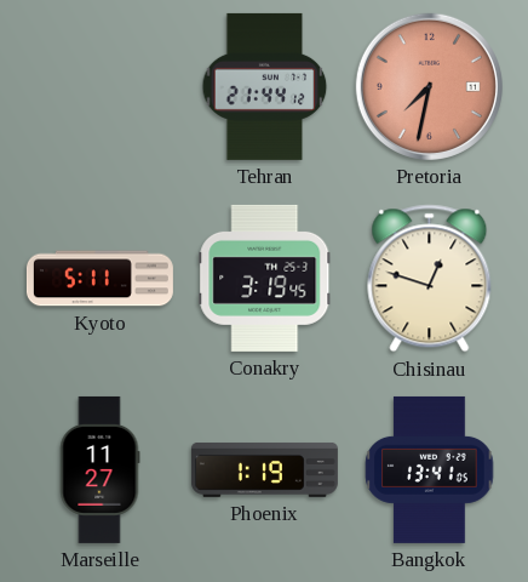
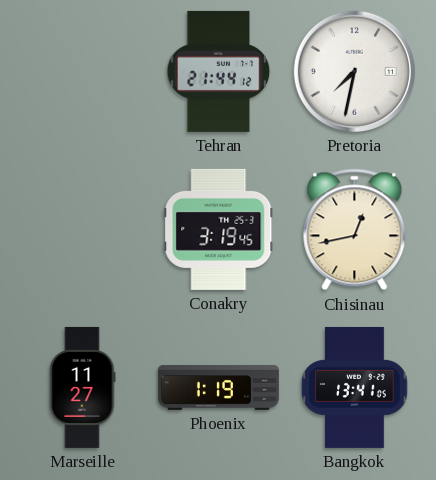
Pretoria dial: salmon -> white (354, 71)
Kyoto: 5:11 -> none (99, 279)
Chisinau: 12:48 -> 12:43 (355, 230)
